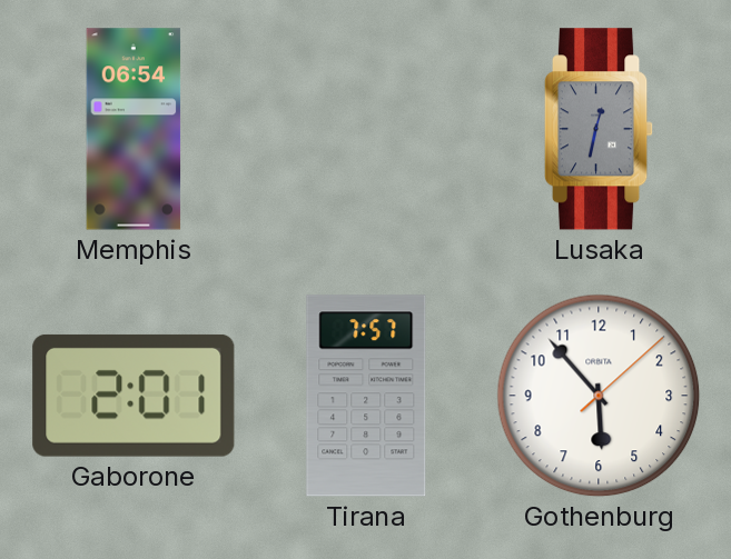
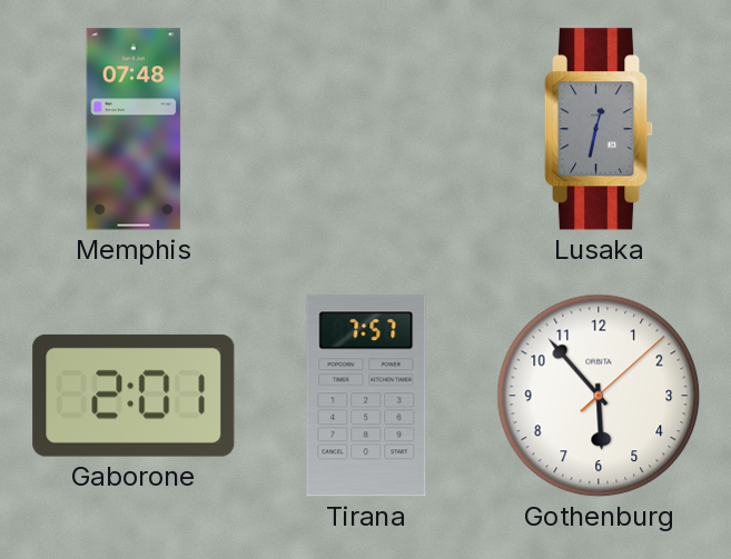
Memphis: 06:54 -> 07:48 (134, 129)
